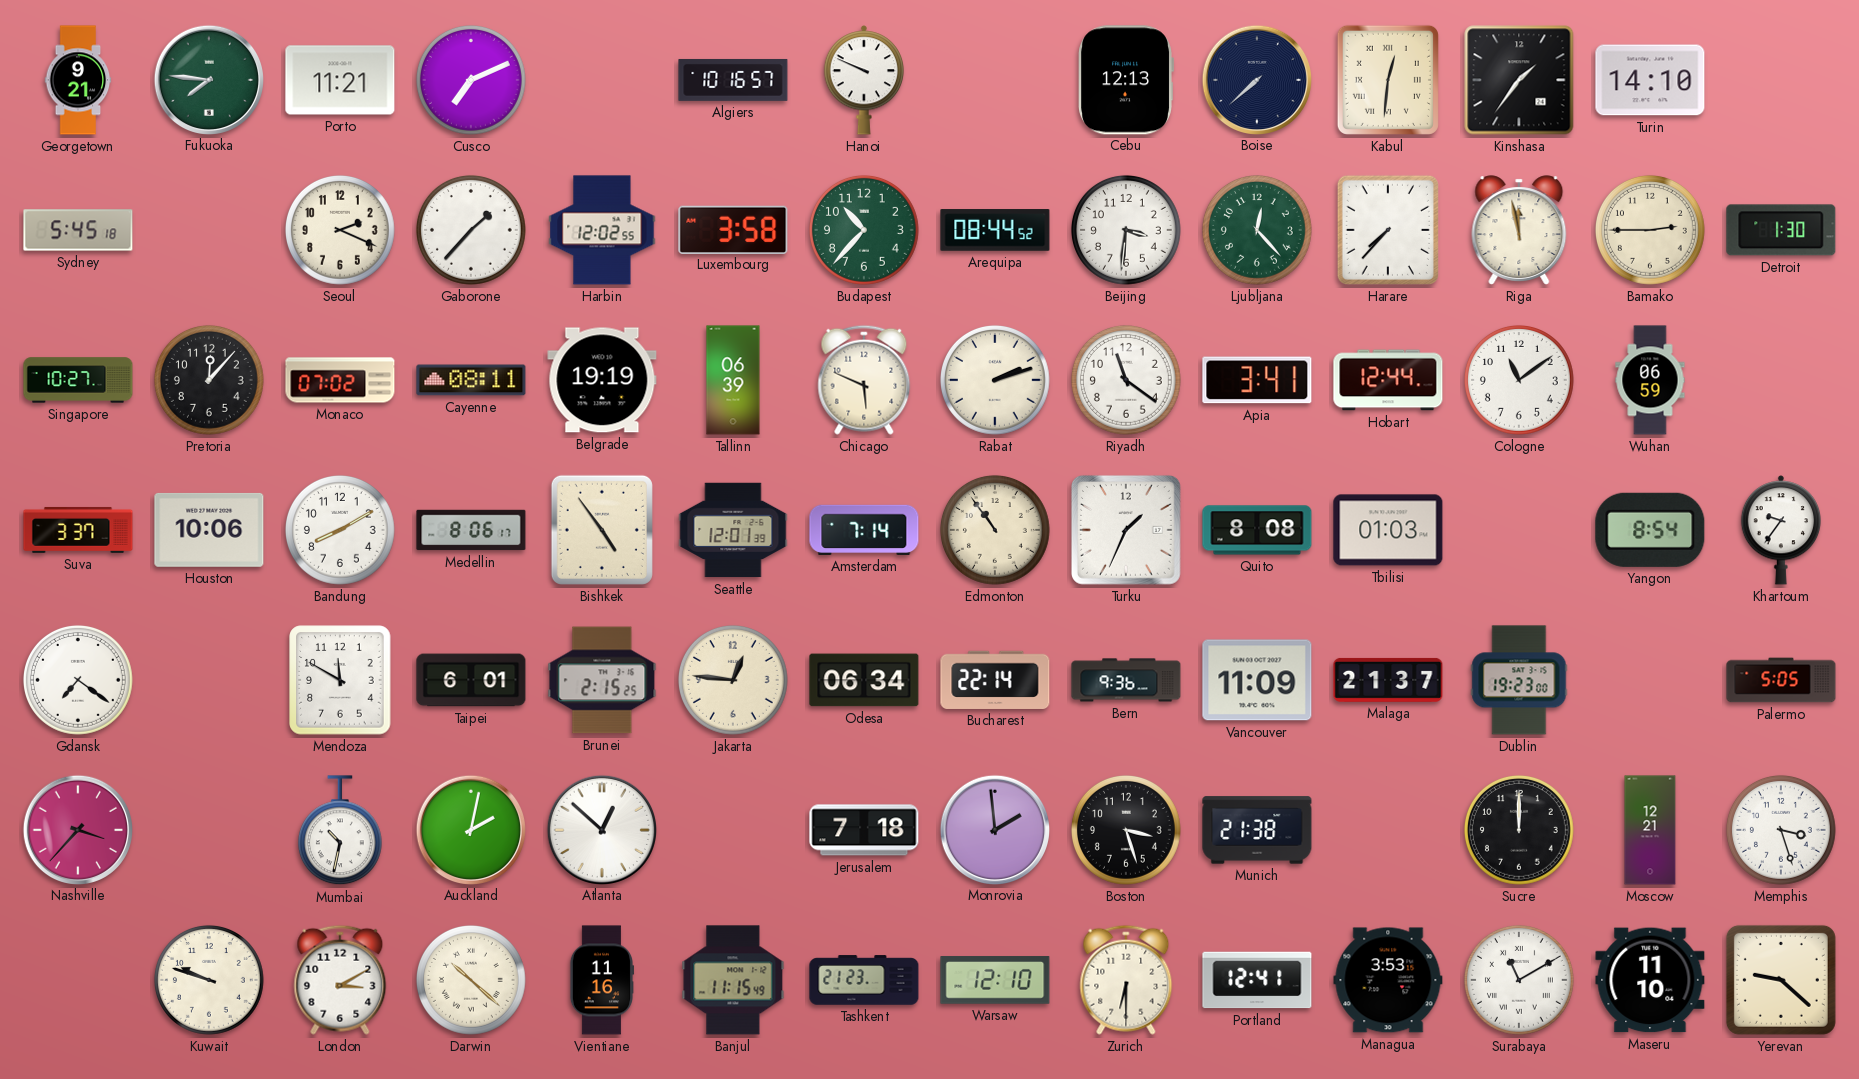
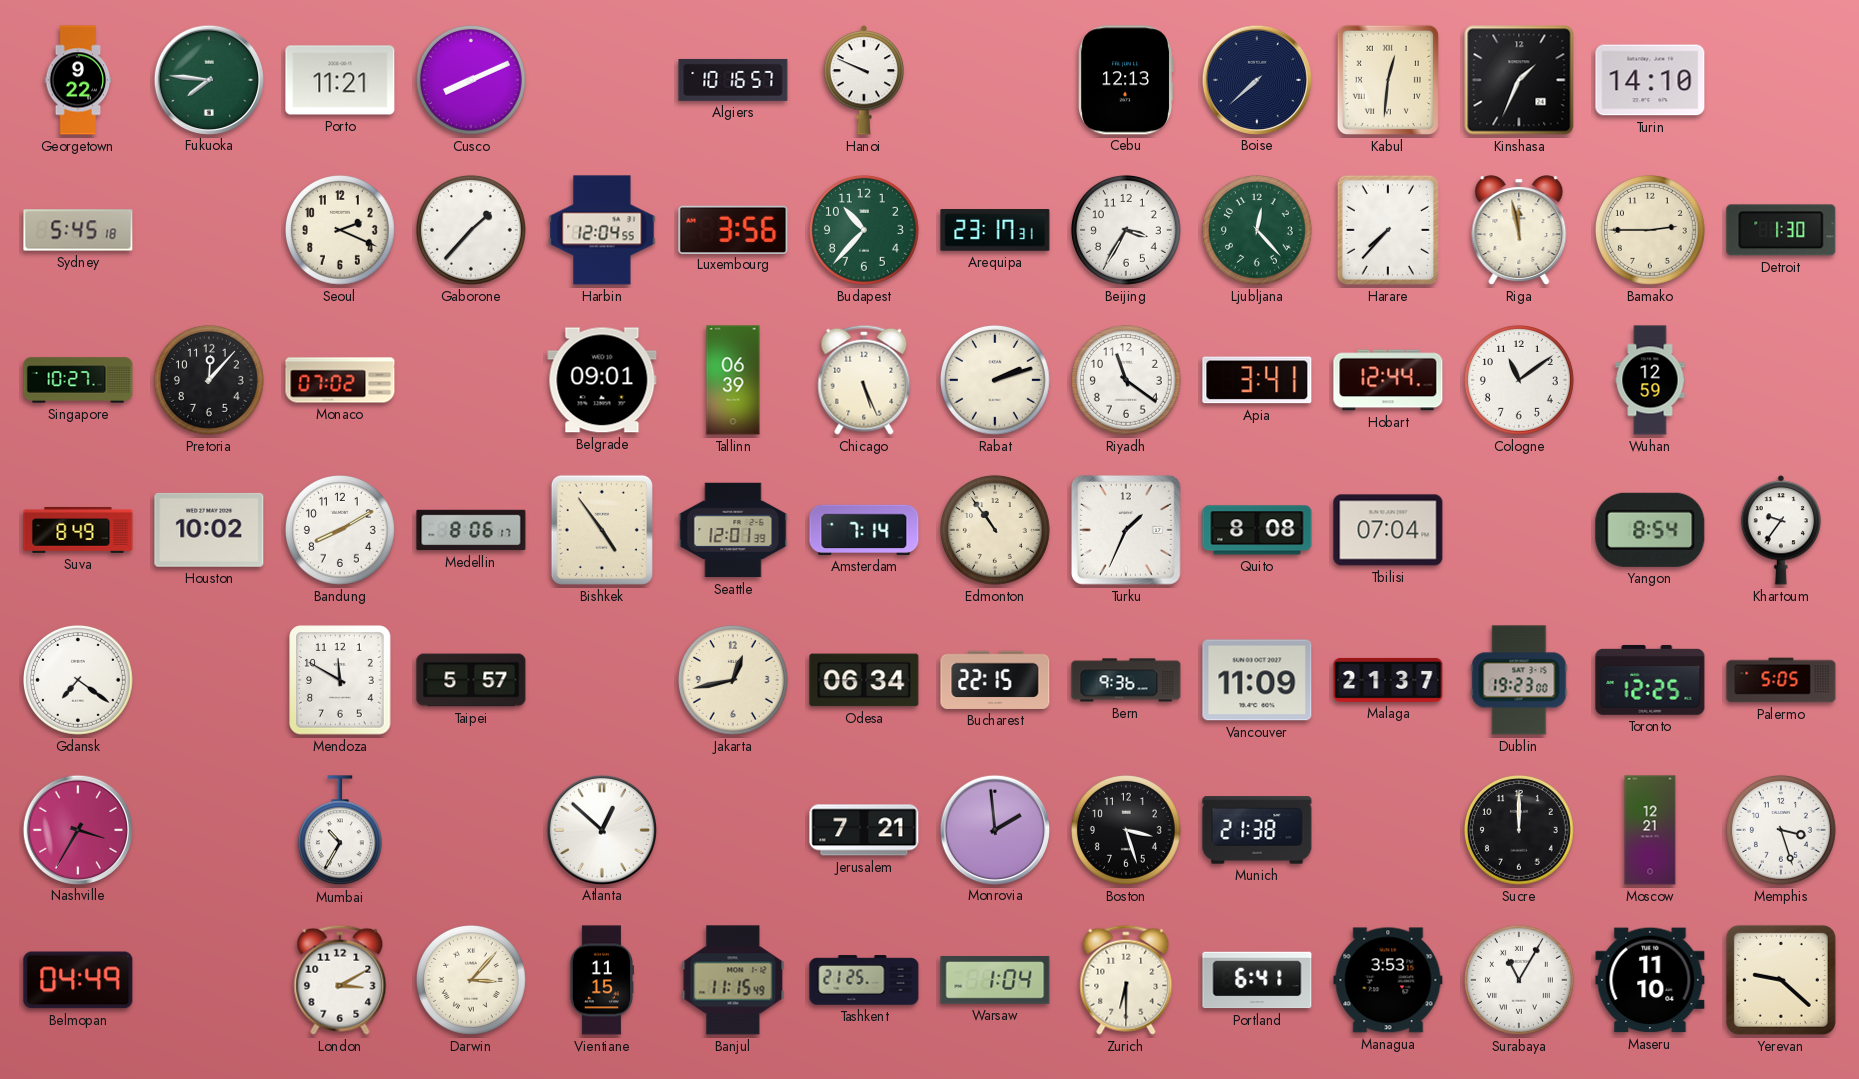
Georgetown: 9:21 -> 9:22 (78, 80)
Cusco: 7:11 -> 8:11 (471, 80)
Kinshasa: 1:36 -> 1:34 (1519, 80)
Harbin: 12:02 -> 12:04 (602, 230)
Luxembourg: 3:58 -> 3:56 (733, 229)
Arequipa: 08:44 -> 23:17 (995, 230)
Beijing: 3:31 -> 3:35 (1126, 230)
Cayenne: 08:11 -> none (471, 380)
Belgrade: 19:19 -> 09:01 (602, 380)
Chicago: 5:49 -> 5:26 (864, 380)
Wuhan: 06:59 -> 12:59 (1650, 380)
Suva: 3:37 -> 8:49 (78, 530)
Houston: 10:06 -> 10:02 (209, 530)
Tbilisi: 01:03 -> 07:04 (1388, 530)
Taipei: 6:01 -> 5:57 (471, 680)
Brunei: 2:15 -> none (602, 680)
Jakarta: 12:46 -> 12:43 (733, 680)
Bucharest: 22:14 -> 22:15 (995, 680)
Toronto: none -> 12:25 (1650, 680)
Nashville: 3:37 -> 3:35 (77, 829)
Mumbai: 10:32 -> 10:35 (340, 831)
Auckland: 2:02 -> none (470, 829)
Jerusalem: 7:18 -> 7:21 (864, 830)
Belmopan: none -> 04:49 (78, 980)
Kuwait: 9:48 -> none (209, 980)
Darwin: 10:22 -> 3:07 (471, 980)
Vientiane: 11:16 -> 11:15 (601, 980)
Tashkent: 21:23 -> 21:25 (864, 980)
Warsaw: 12:10 -> 1:04 (995, 980)
Portland: 12:41 -> 6:41 (1257, 980)
Surabaya: 11:10 -> 11:05 (1519, 980)
